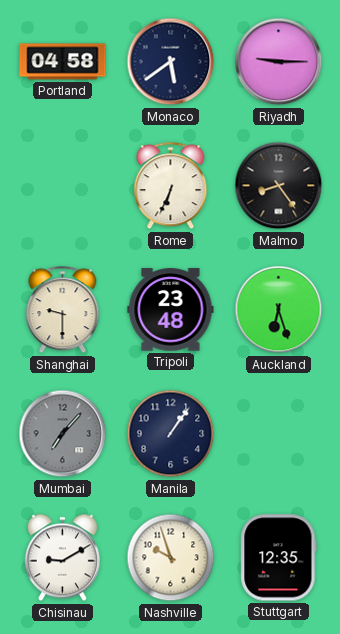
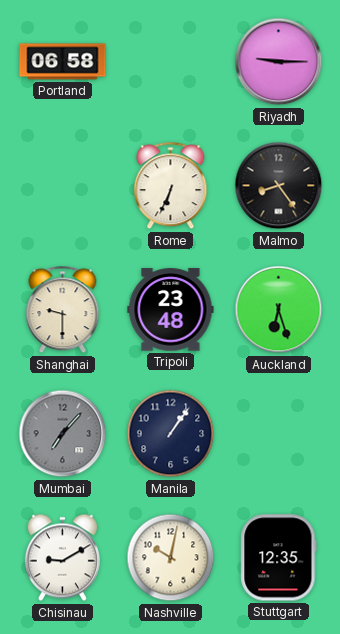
Portland: 04:58 -> 06:58 (63, 62)
Monaco: 5:39 -> none (171, 62)
Nashville: 9:57 -> 10:02 (171, 558)
